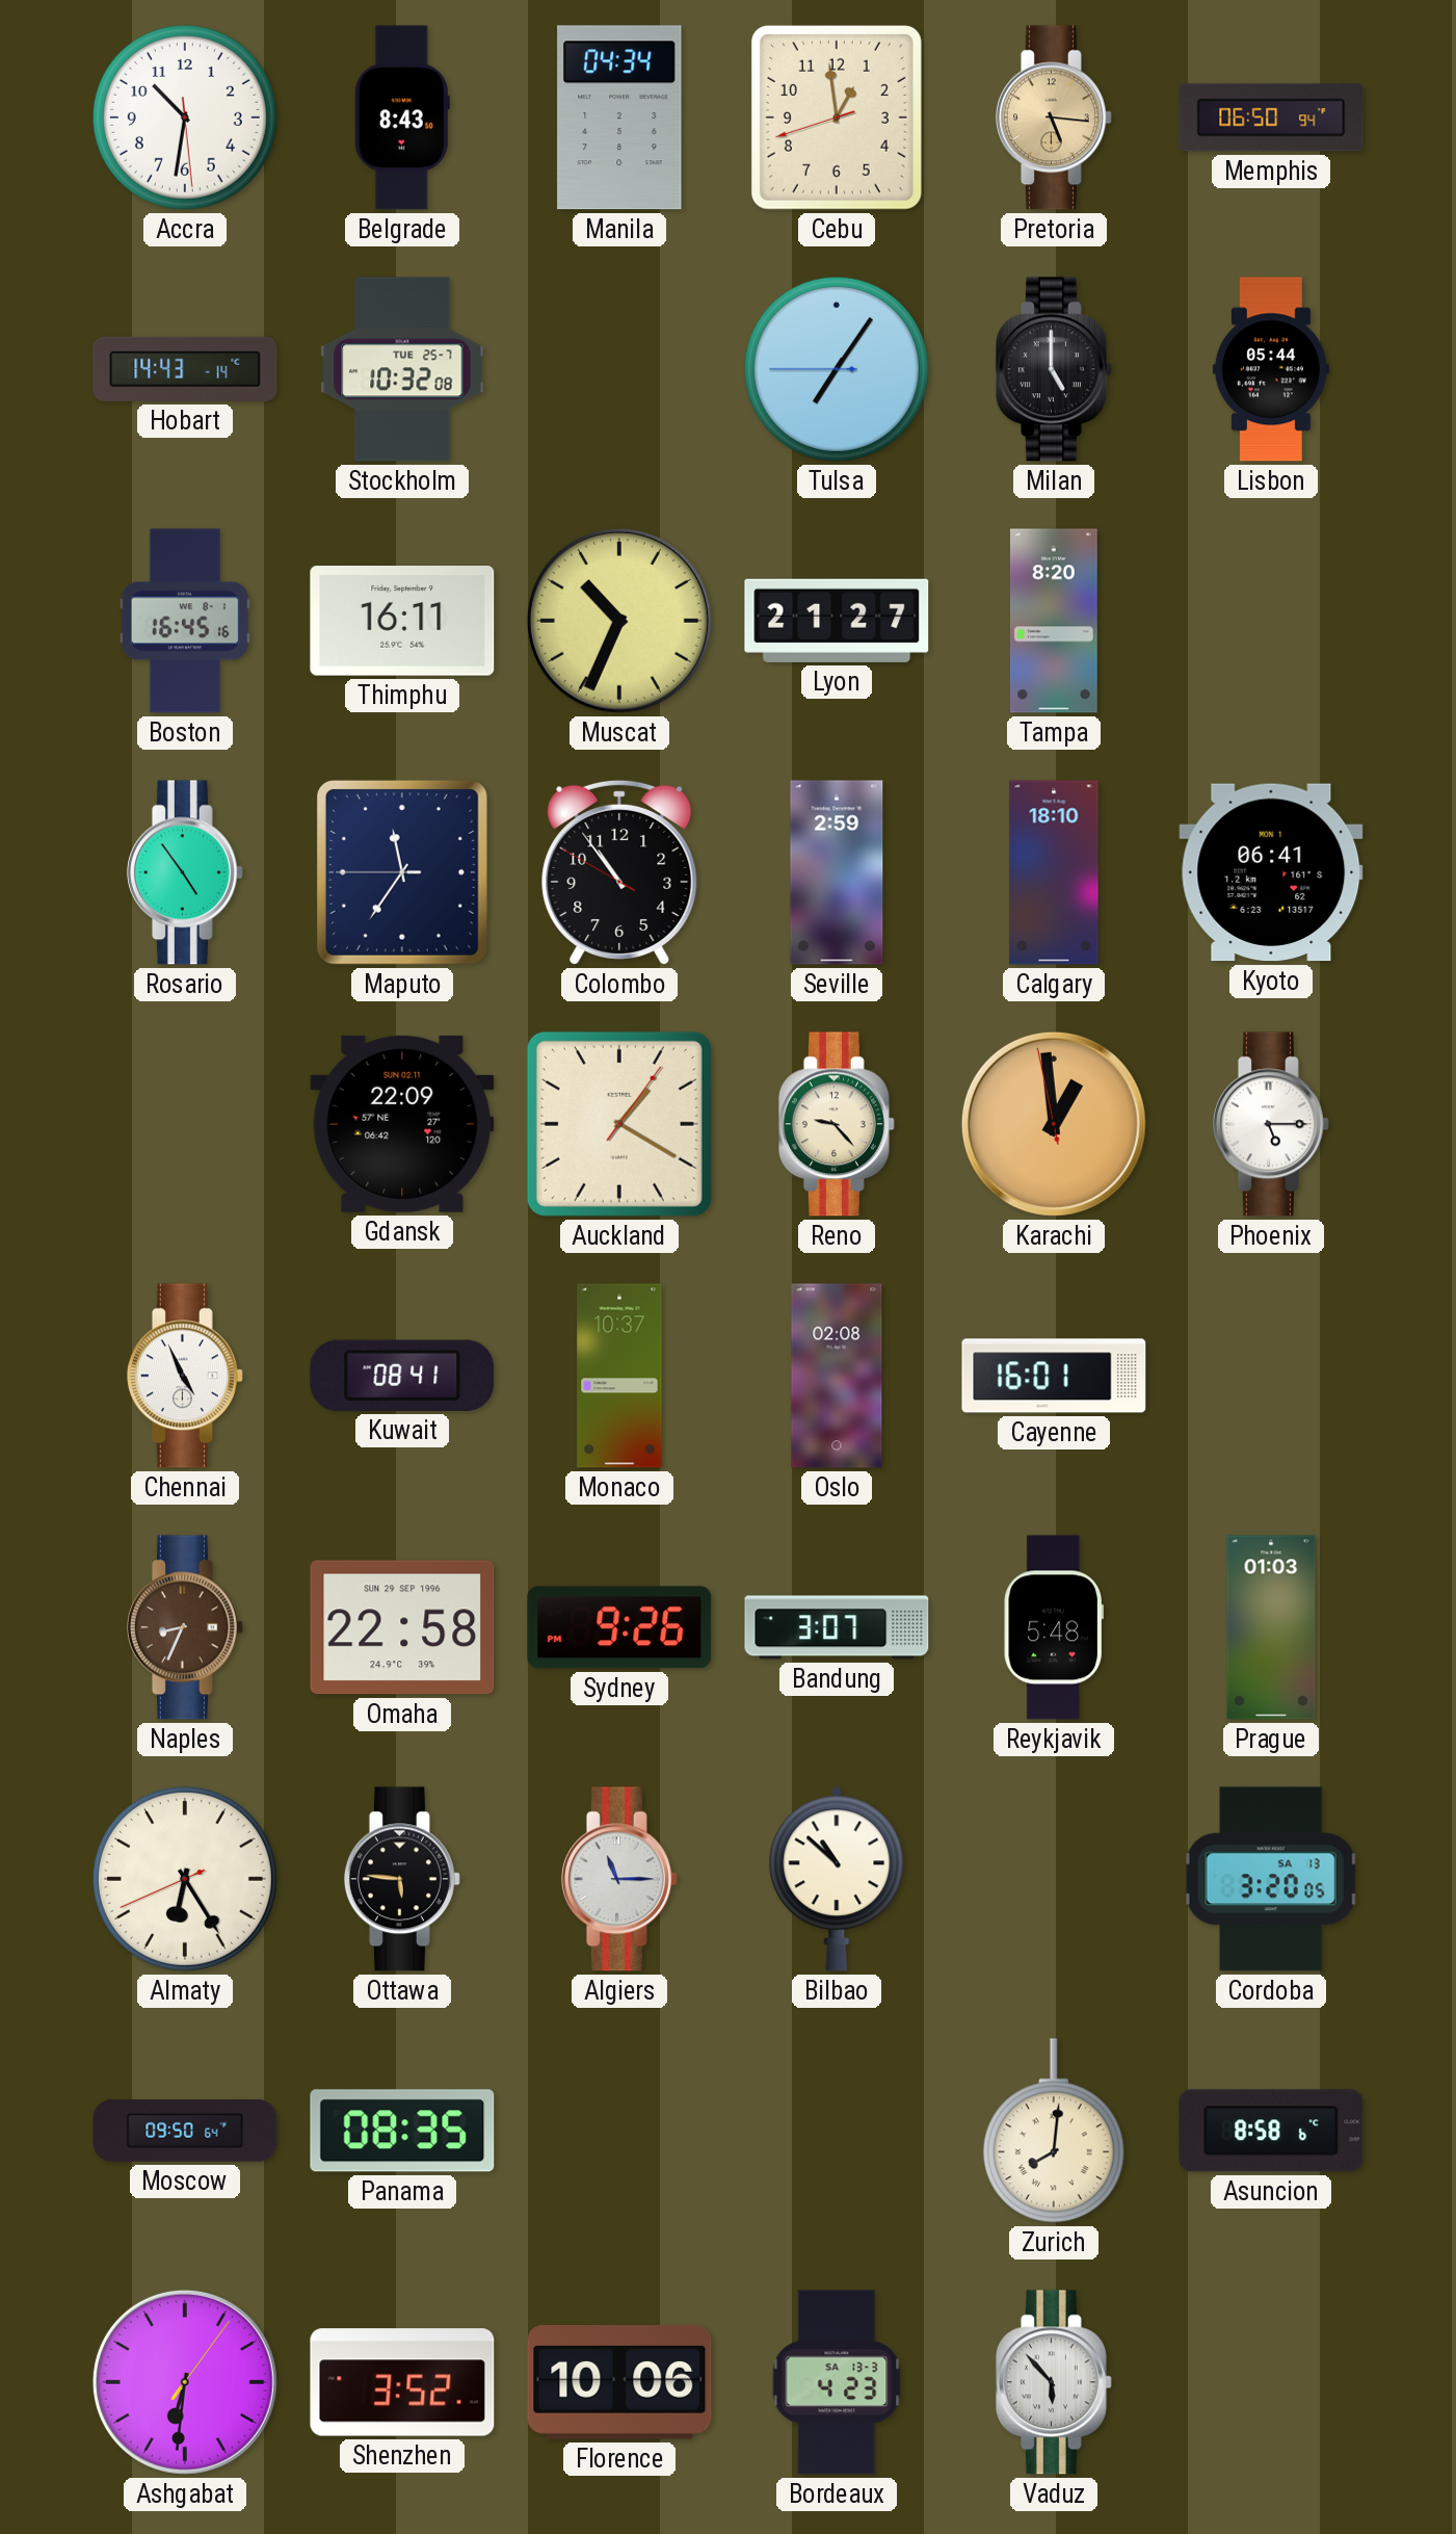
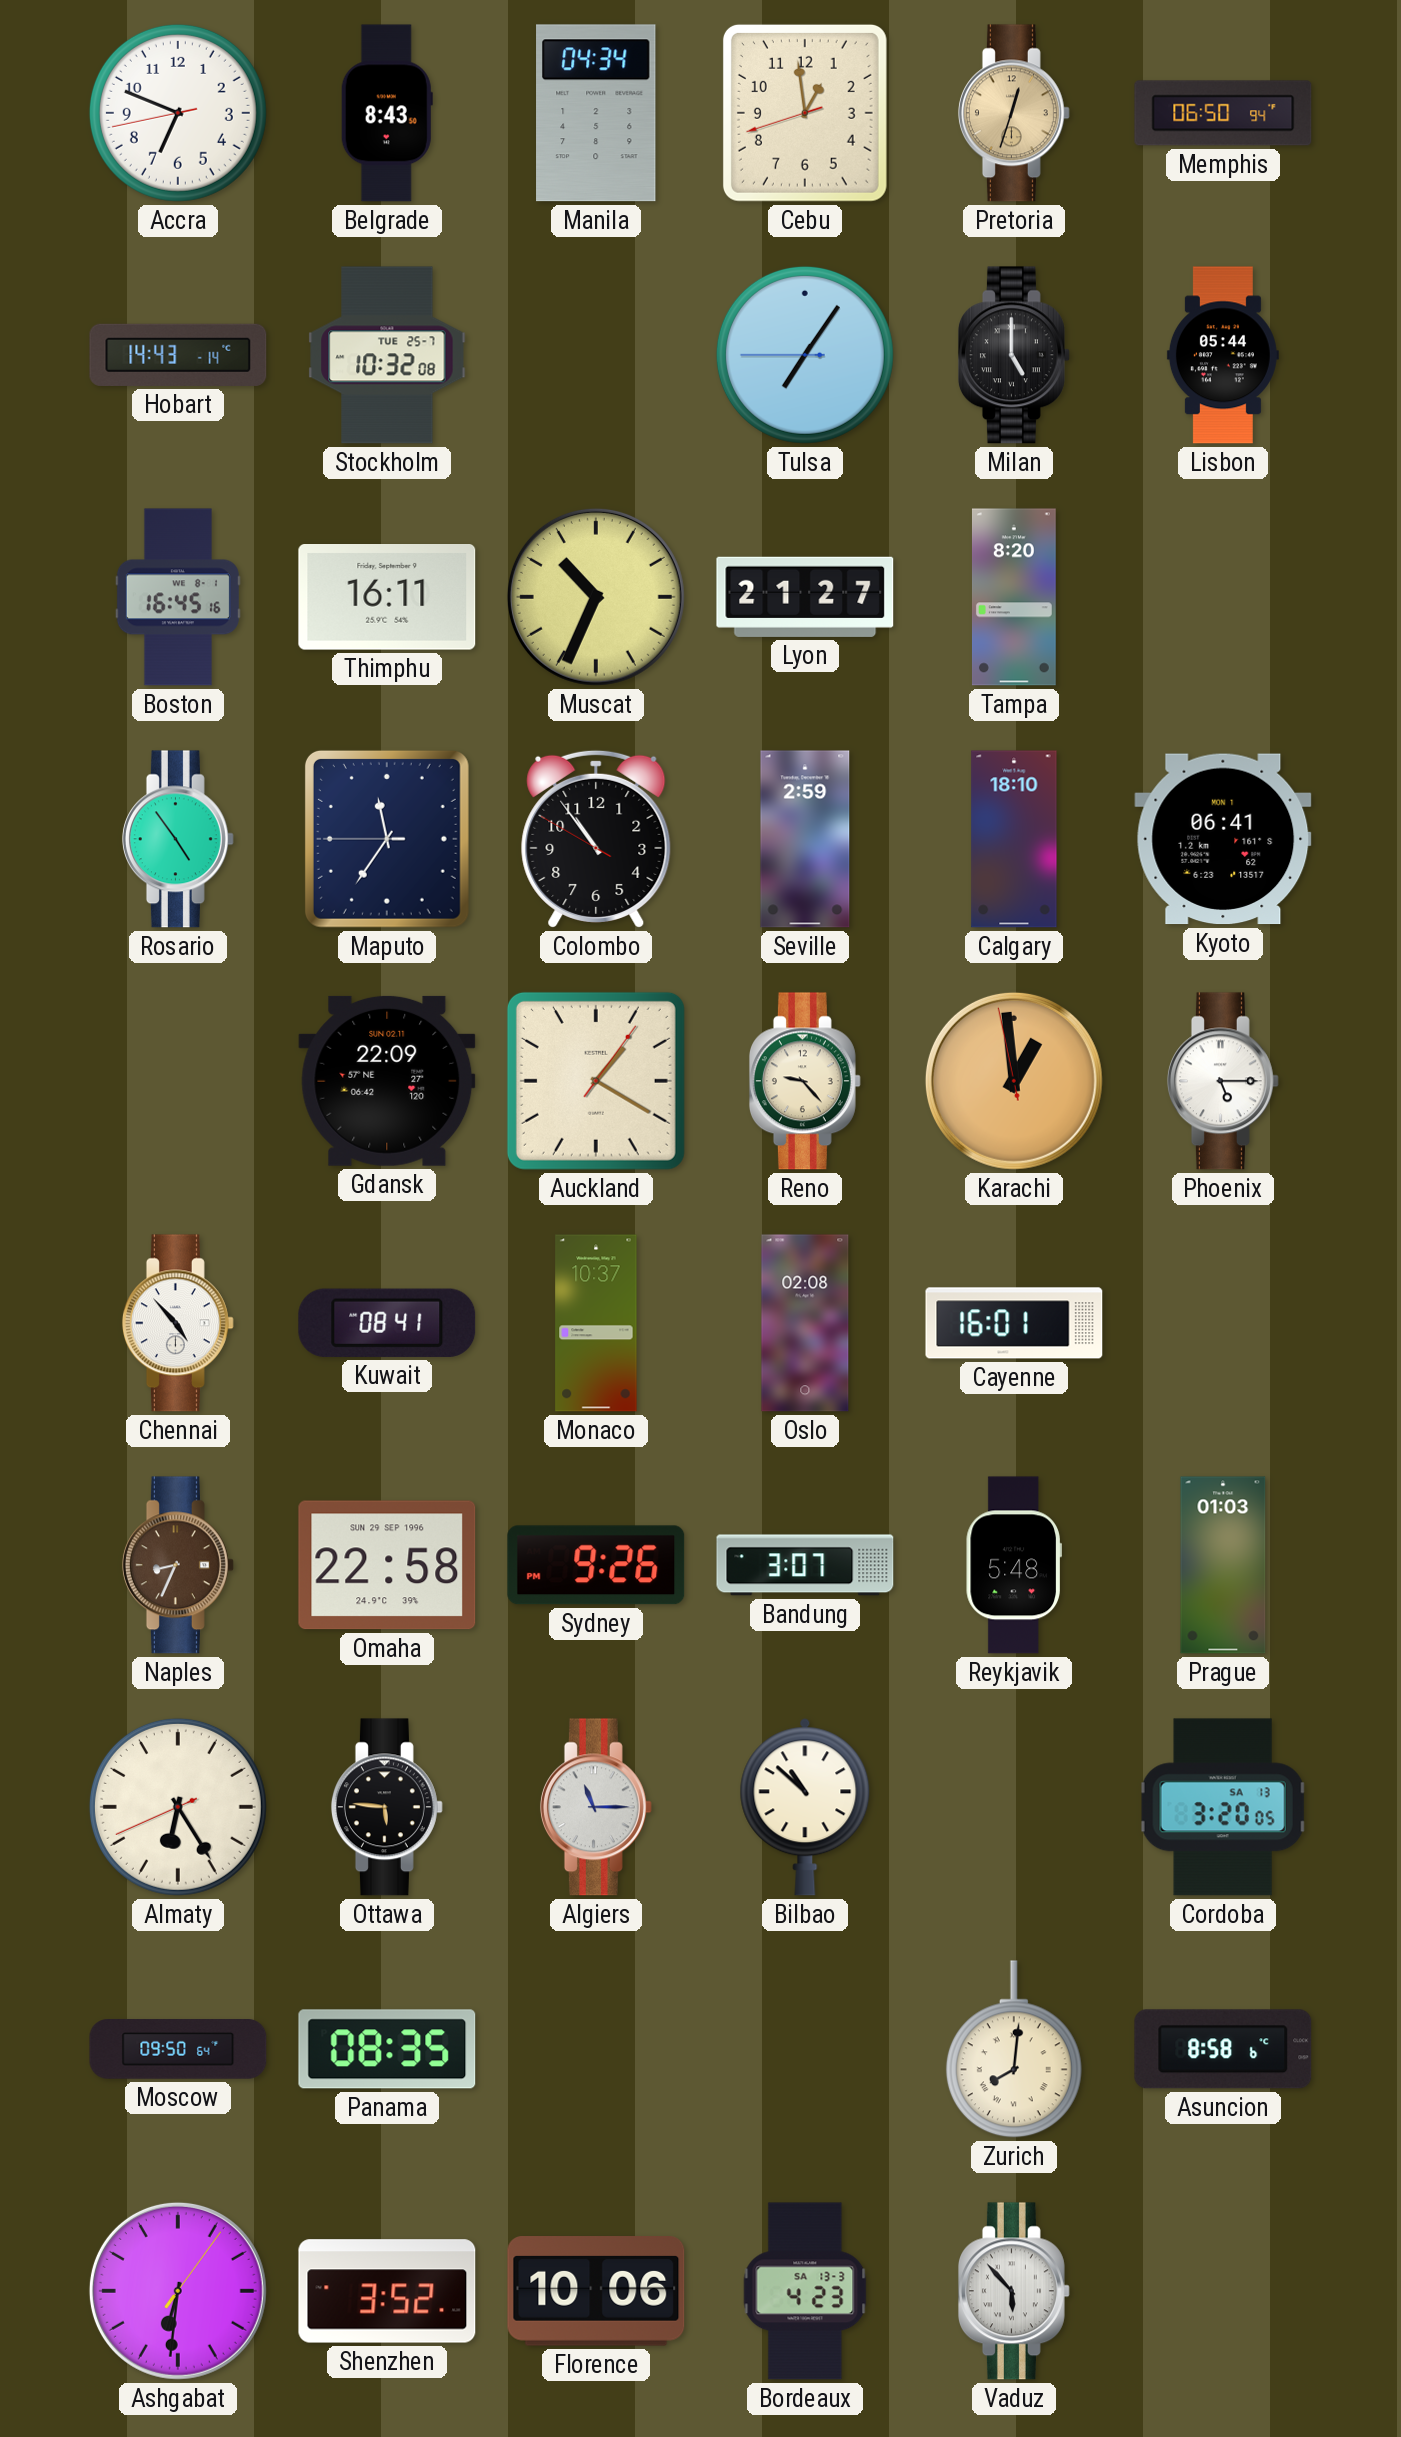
Accra: 10:31 -> 6:48 (178, 113)
Pretoria: 5:16 -> 12:33 (1014, 113)
Chennai: 4:56 -> 4:53 (178, 1323)
